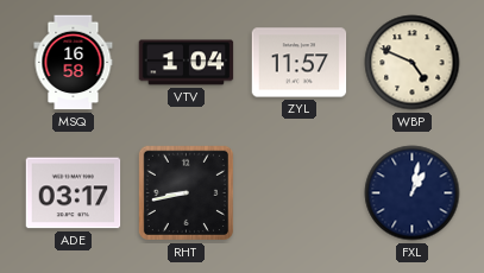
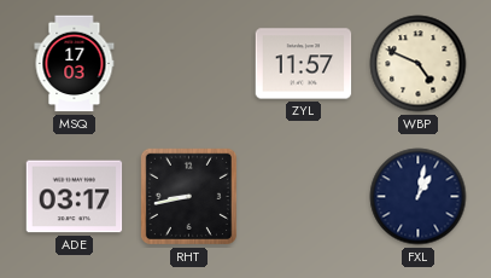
MSQ: 16:58 -> 17:03 (75, 64)
VTV: 1:04 -> none (187, 63)
